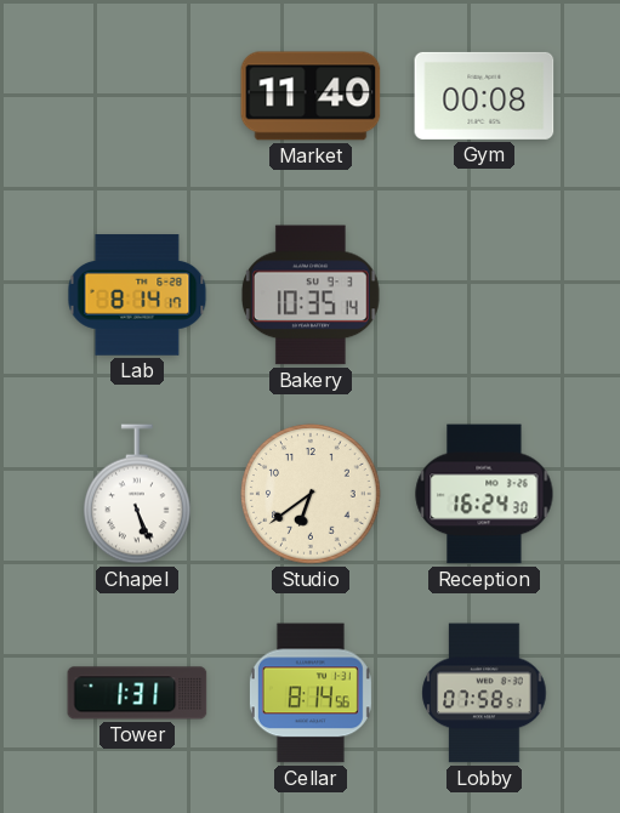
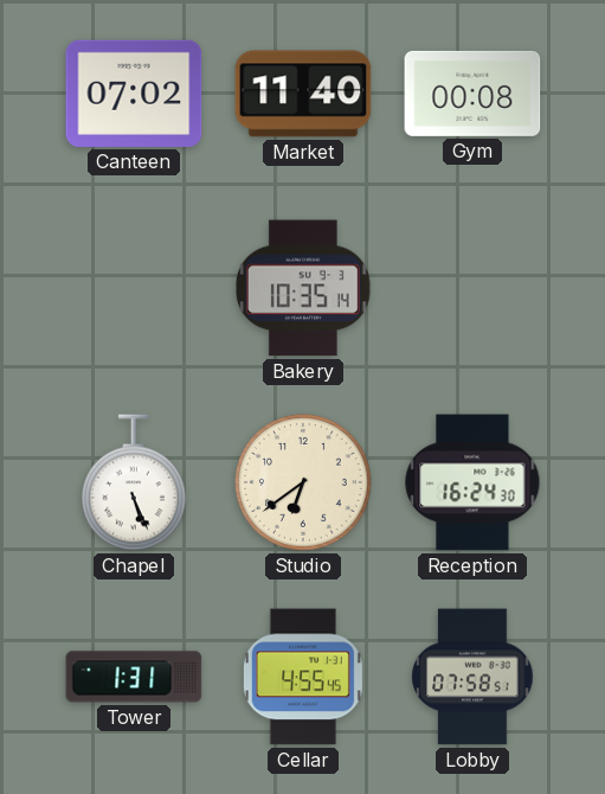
Canteen: none -> 07:02 (134, 94)
Lab: 8:14 -> none (137, 295)
Cellar: 8:14 -> 4:55 (303, 677)
